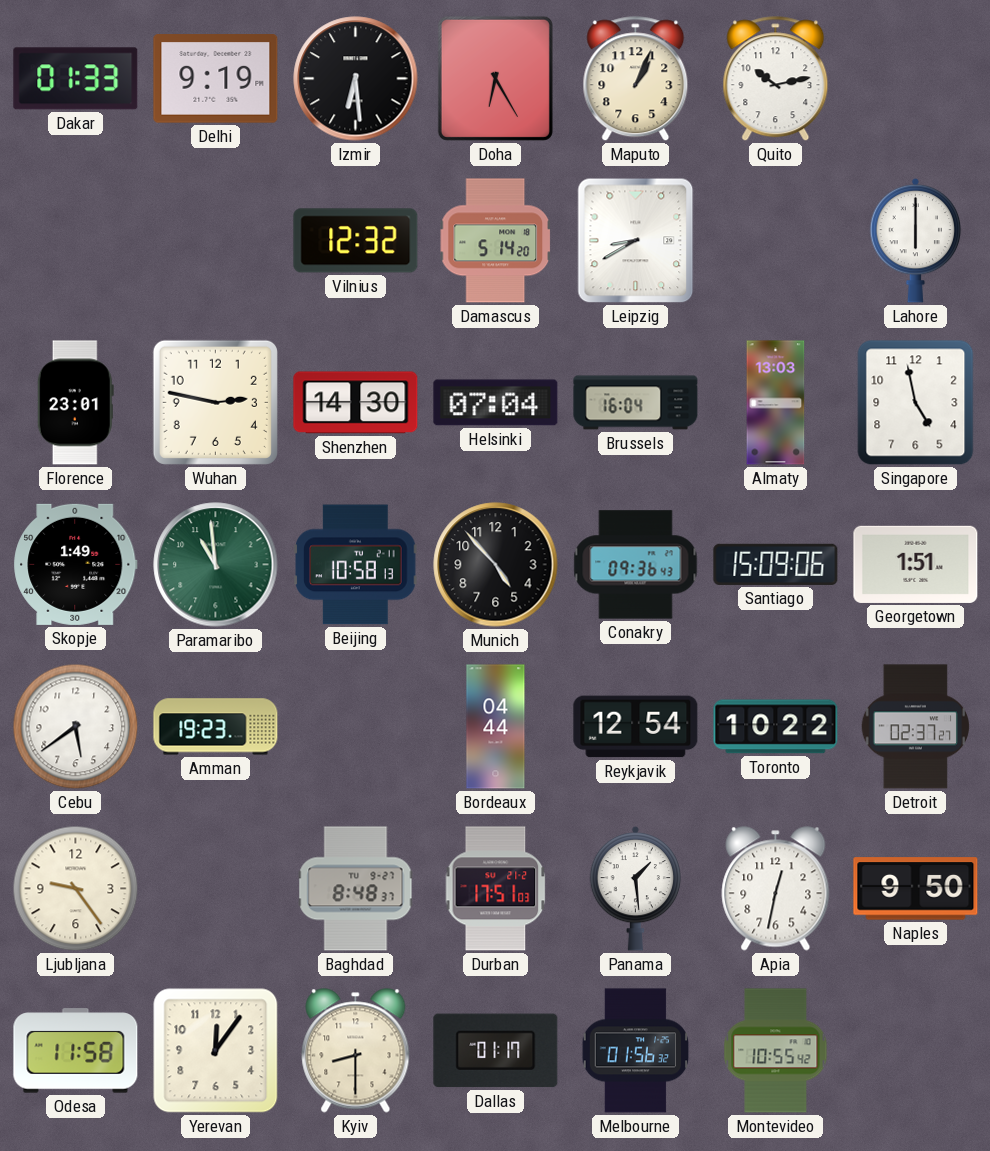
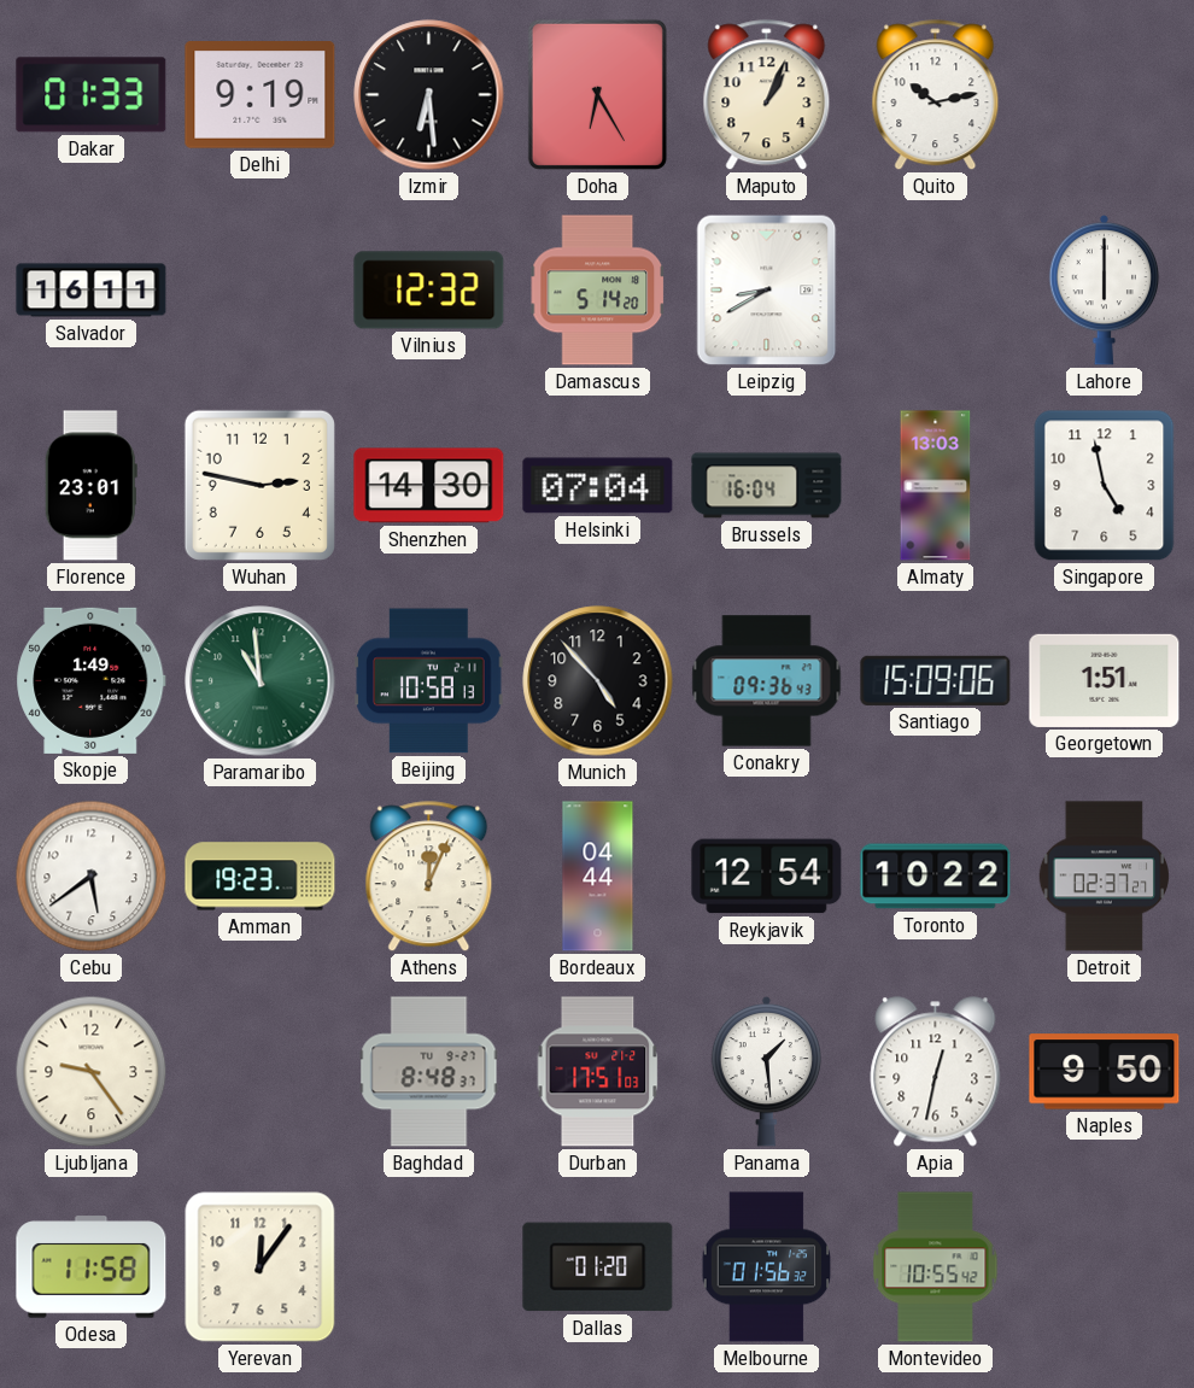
Salvador: none -> 16:11 (92, 291)
Athens: none -> 12:04 (429, 877)
Kyiv: 8:30 -> none (356, 1051)
Dallas: 01:17 -> 01:20 (598, 1267)
